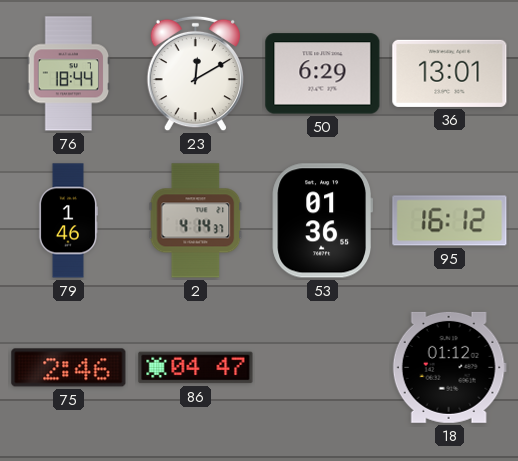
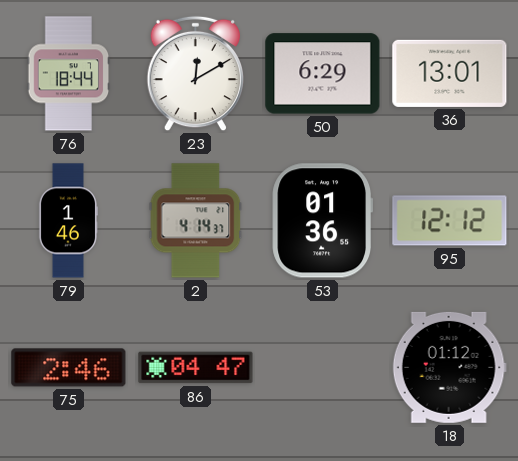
95: 16:12 -> 12:12 (450, 221)
